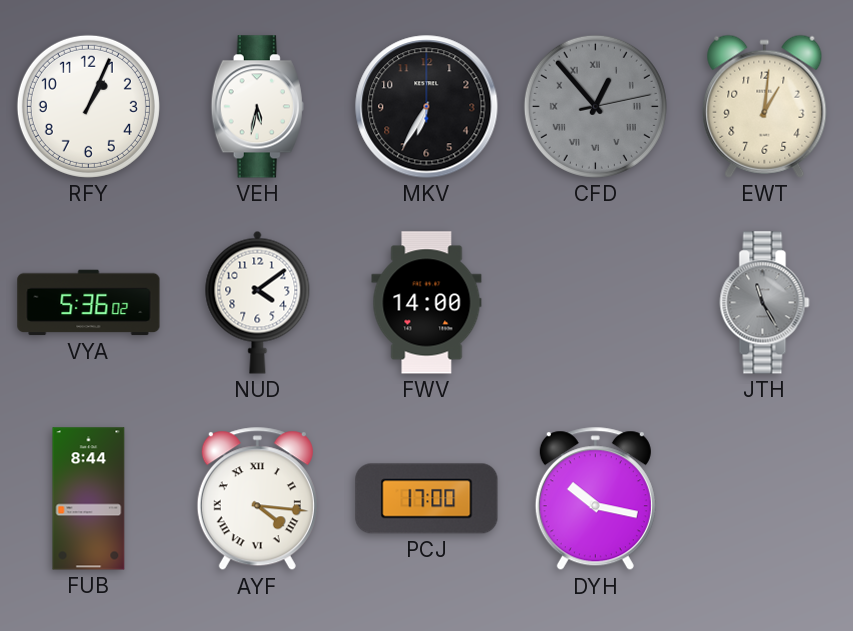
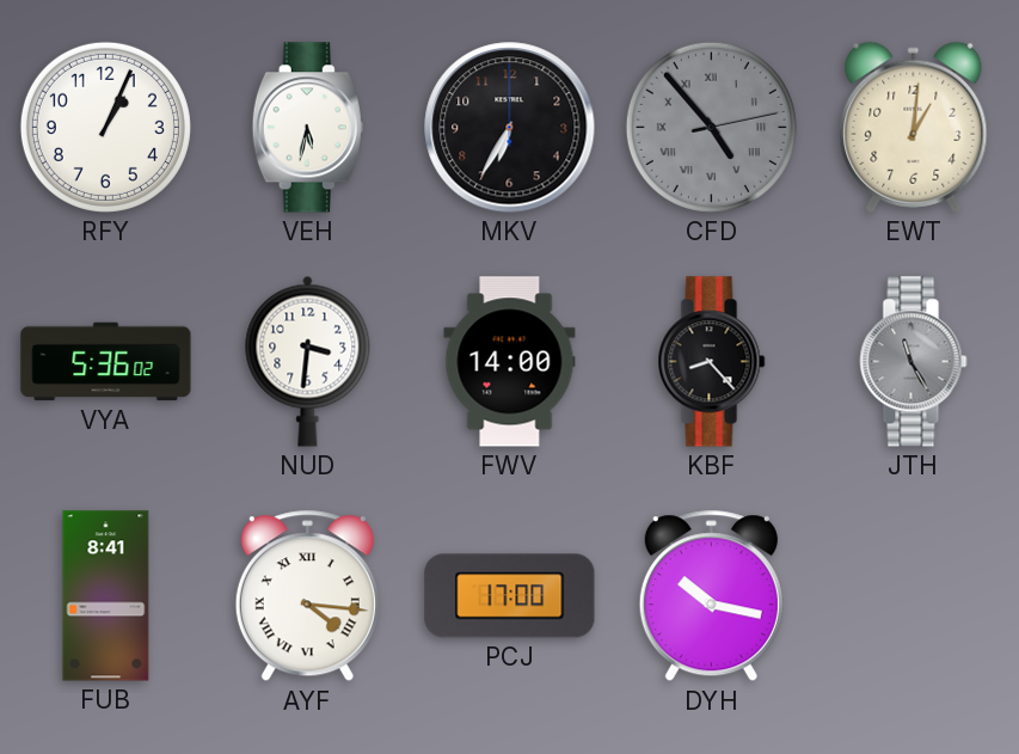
CFD: 12:53 -> 4:53 (711, 127)
NUD: 4:09 -> 3:31 (308, 361)
KBF: none -> 8:23 (712, 362)
FUB: 8:44 -> 8:41 (106, 596)
